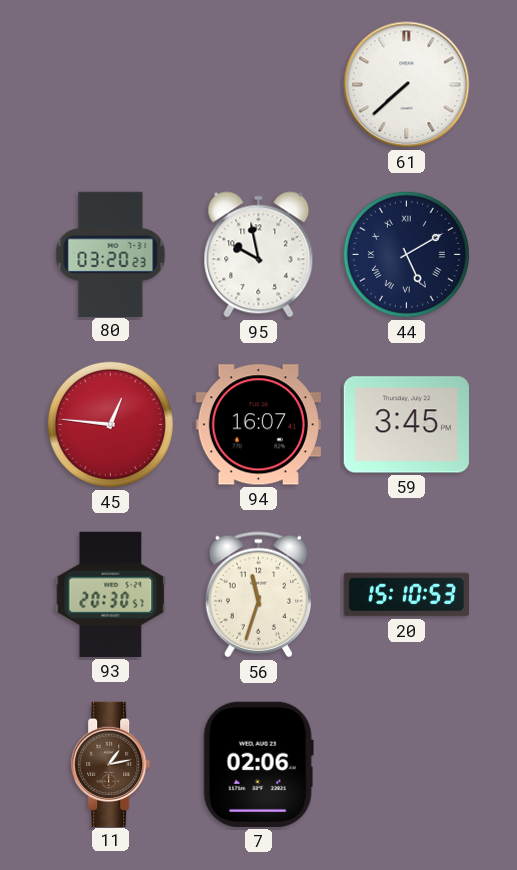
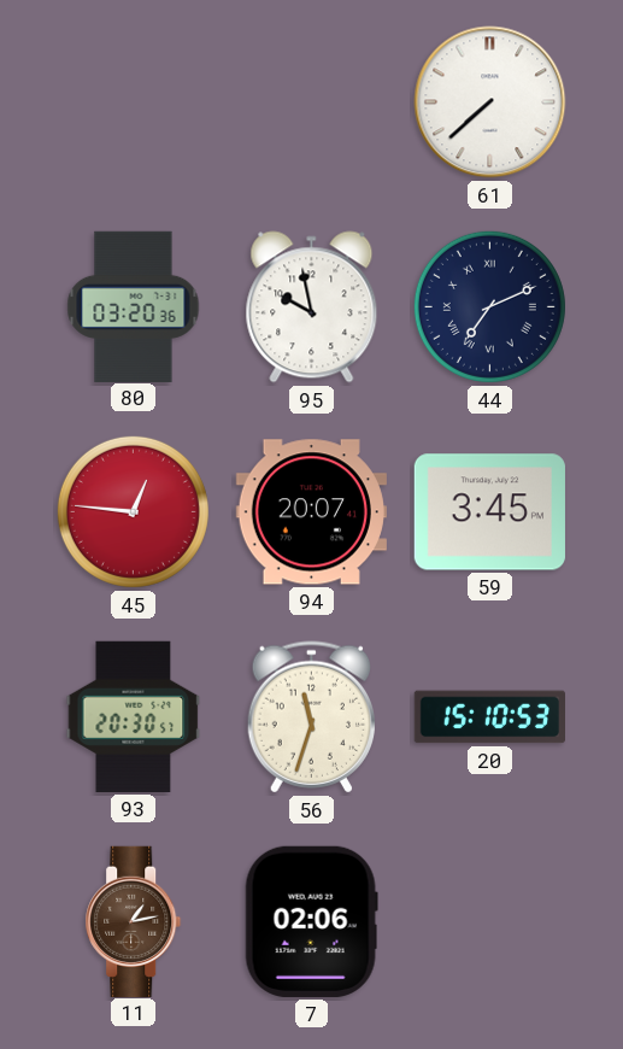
80: 03:20:23 -> 03:20:36 (134, 306)
44: 5:10 -> 7:11 (489, 306)
94: 16:07 -> 20:07 (311, 512)
